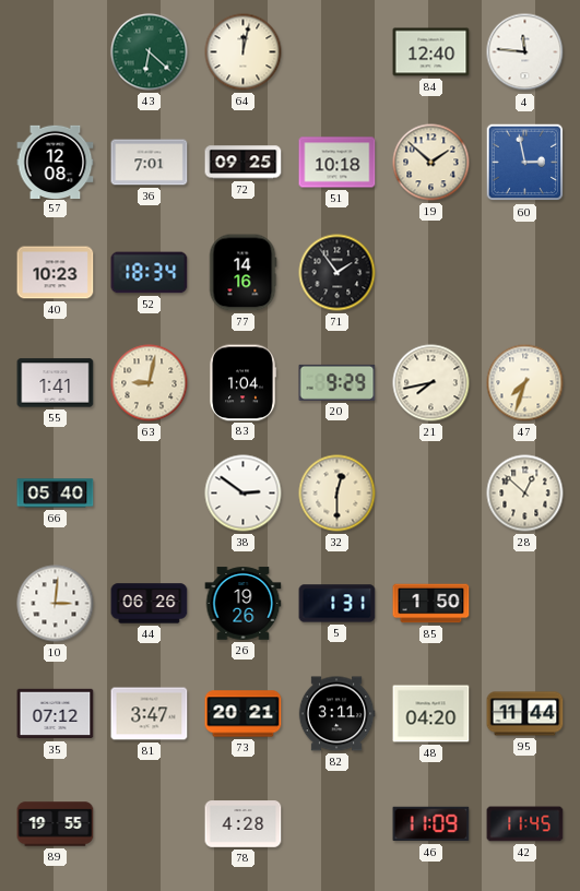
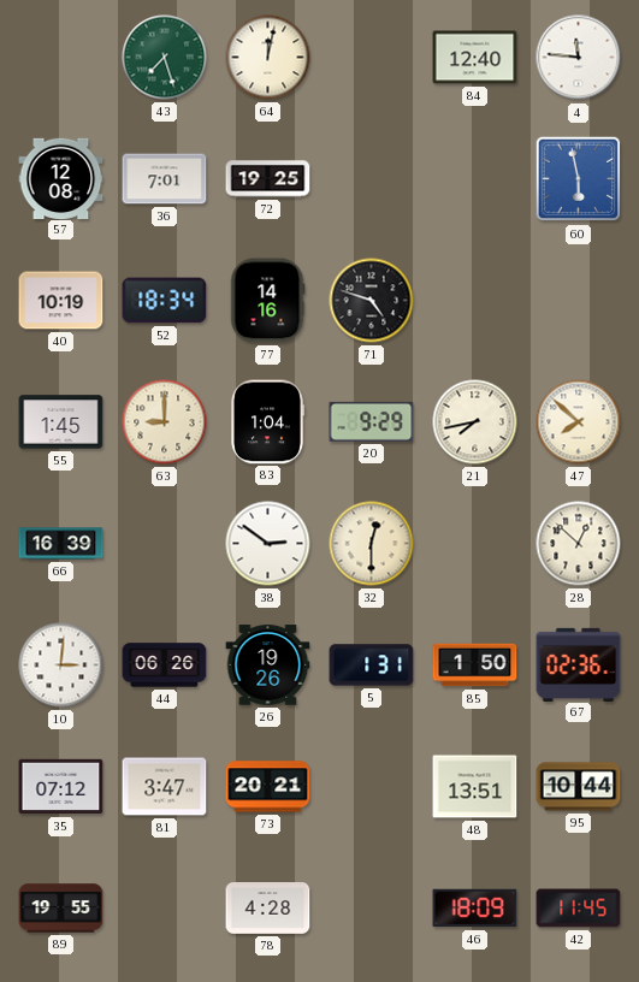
43: 6:22 -> 7:27 (165, 58)
72: 09:25 -> 19:25 (268, 179)
51: 10:18 -> none (338, 163)
19: 1:52 -> none (431, 163)
60: 2:58 -> 5:58 (579, 179)
40: 10:23 -> 10:19 (61, 301)
71: 1:54 -> 4:48 (372, 301)
55: 1:41 -> 1:45 (61, 422)
63: 9:02 -> 9:00 (165, 422)
47: 7:33 -> 7:52 (579, 422)
66: 05:40 -> 16:39 (61, 544)
67: none -> 02:36 (579, 664)
82: 3:11 -> none (336, 714)
48: 04:20 -> 13:51 (475, 787)
95: 11:44 -> 10:44 (579, 787)
46: 11:09 -> 18:09 (475, 909)
